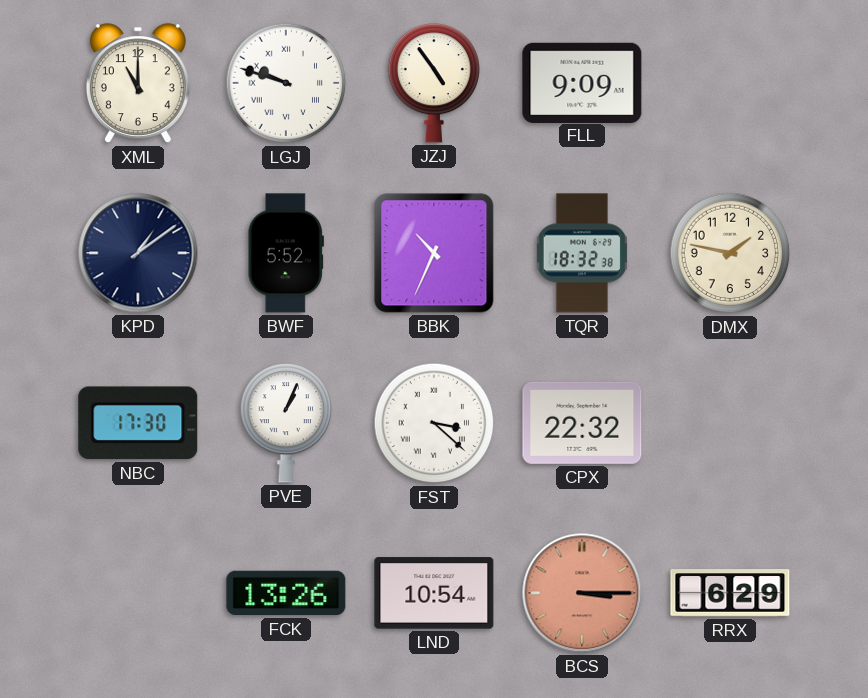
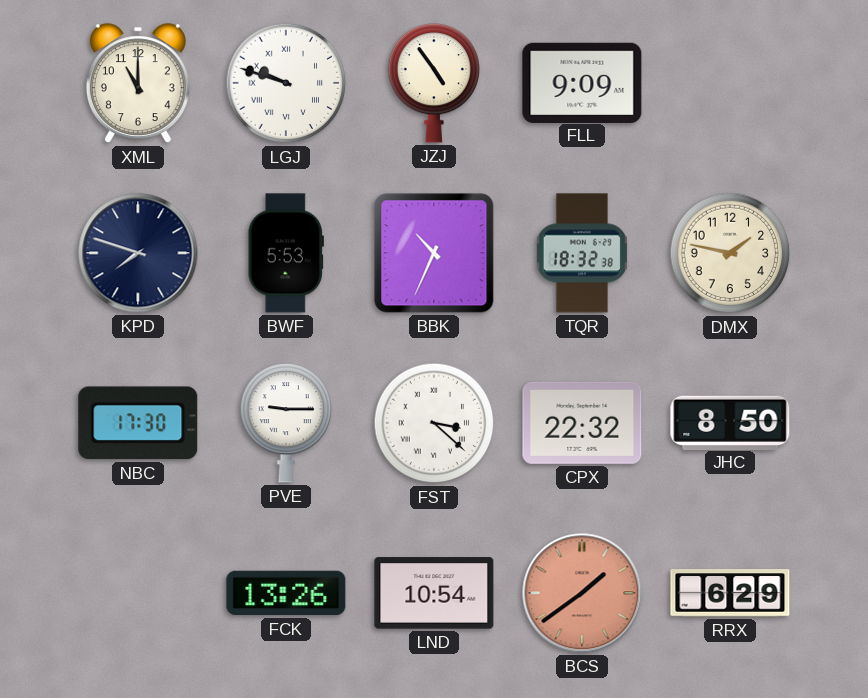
KPD: 1:09 -> 7:48 (138, 253)
BWF: 5:52 -> 5:53 (286, 253)
PVE: 1:04 -> 9:15 (286, 424)
JHC: none -> 8:50 (730, 422)
BCS: 3:15 -> 1:39 (582, 593)
